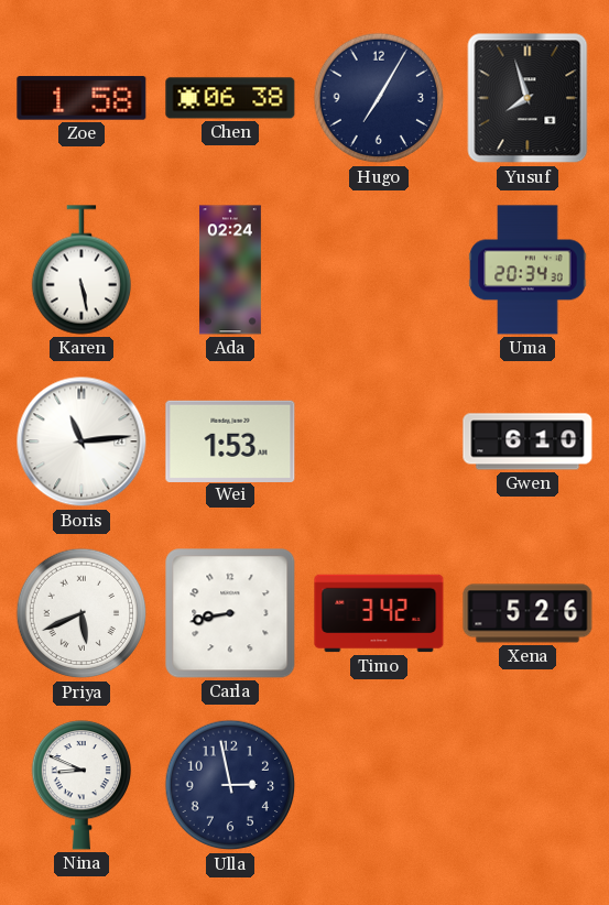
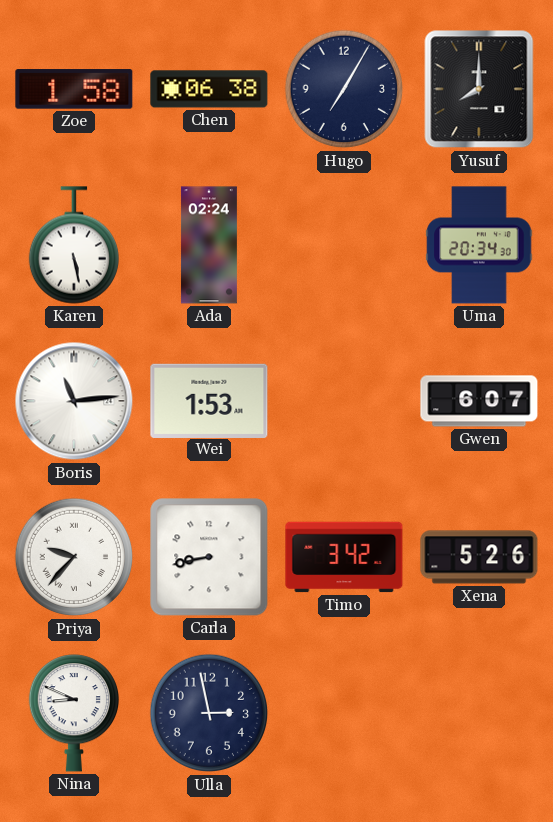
Yusuf: 7:57 -> 8:00 (479, 89)
Gwen: 6:10 -> 6:07 (479, 401)
Priya: 5:41 -> 9:37 (74, 557)
